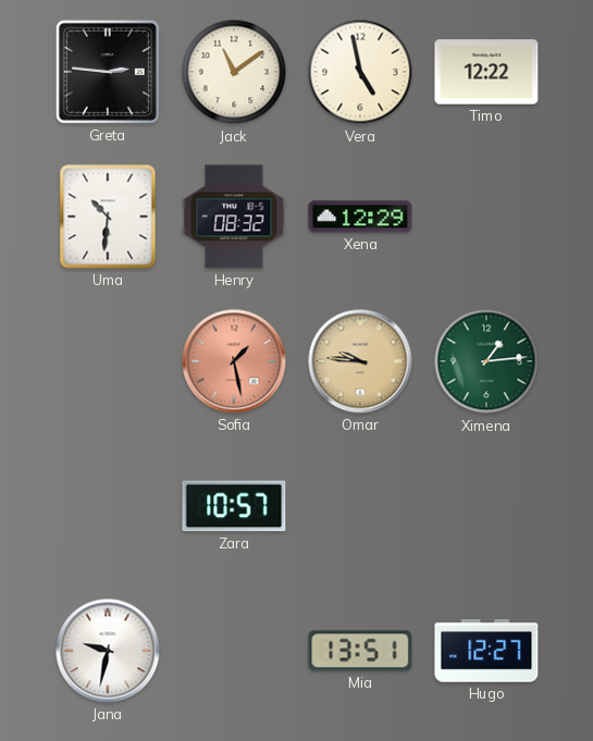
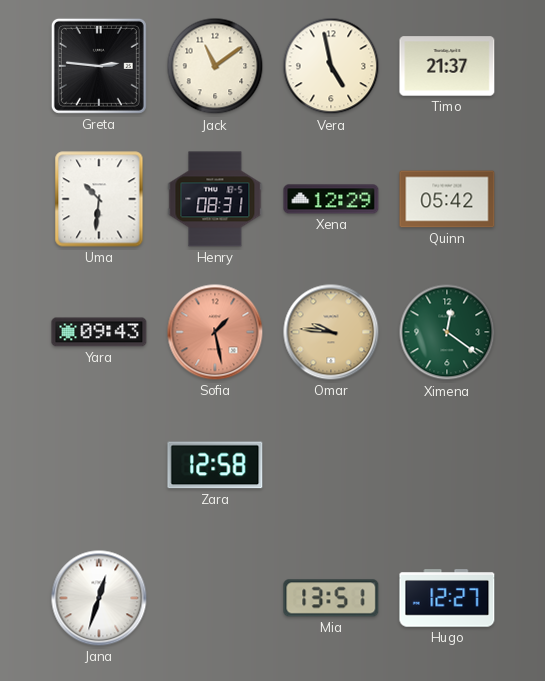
Timo: 12:22 -> 21:37 (447, 66)
Henry: 08:32 -> 08:31 (215, 199)
Quinn: none -> 05:42 (447, 199)
Yara: none -> 09:43 (99, 332)
Ximena: 1:14 -> 12:21 (447, 332)
Zara: 10:57 -> 12:58 (215, 465)
Jana: 9:32 -> 12:33 (99, 598)
